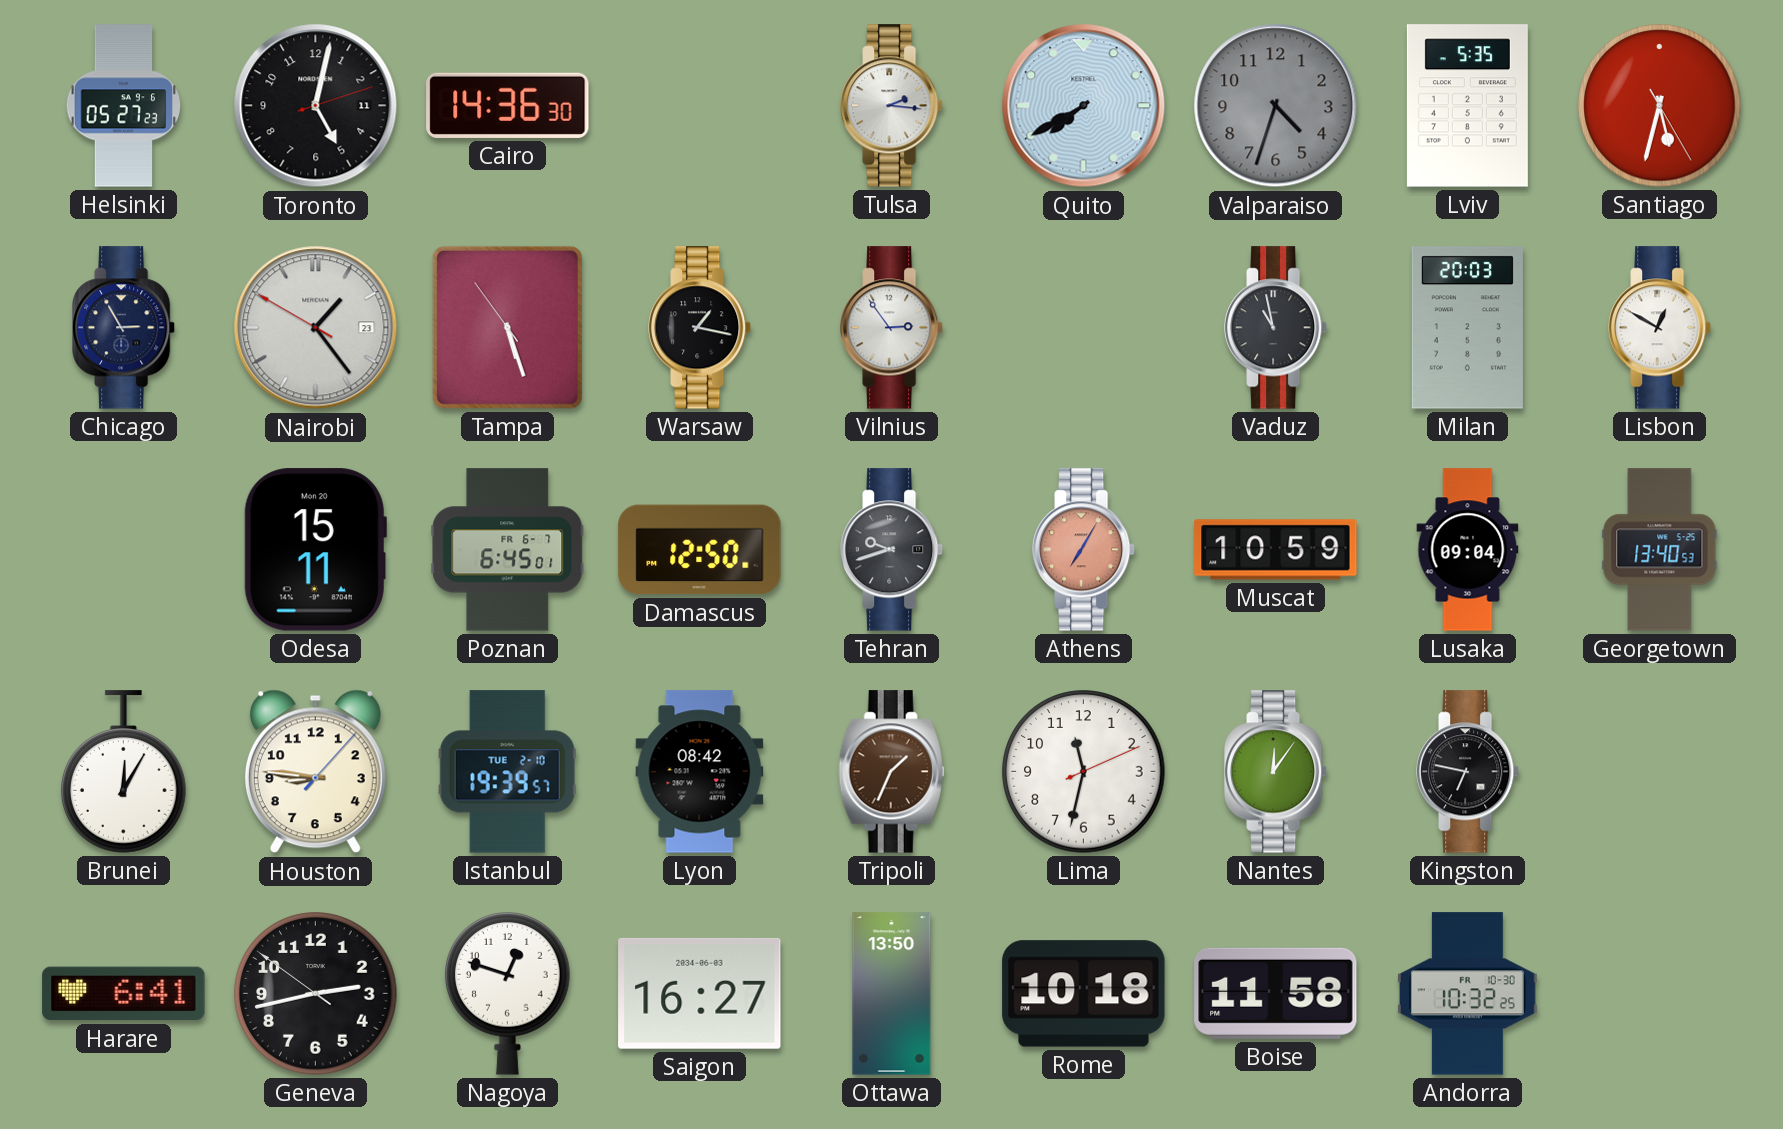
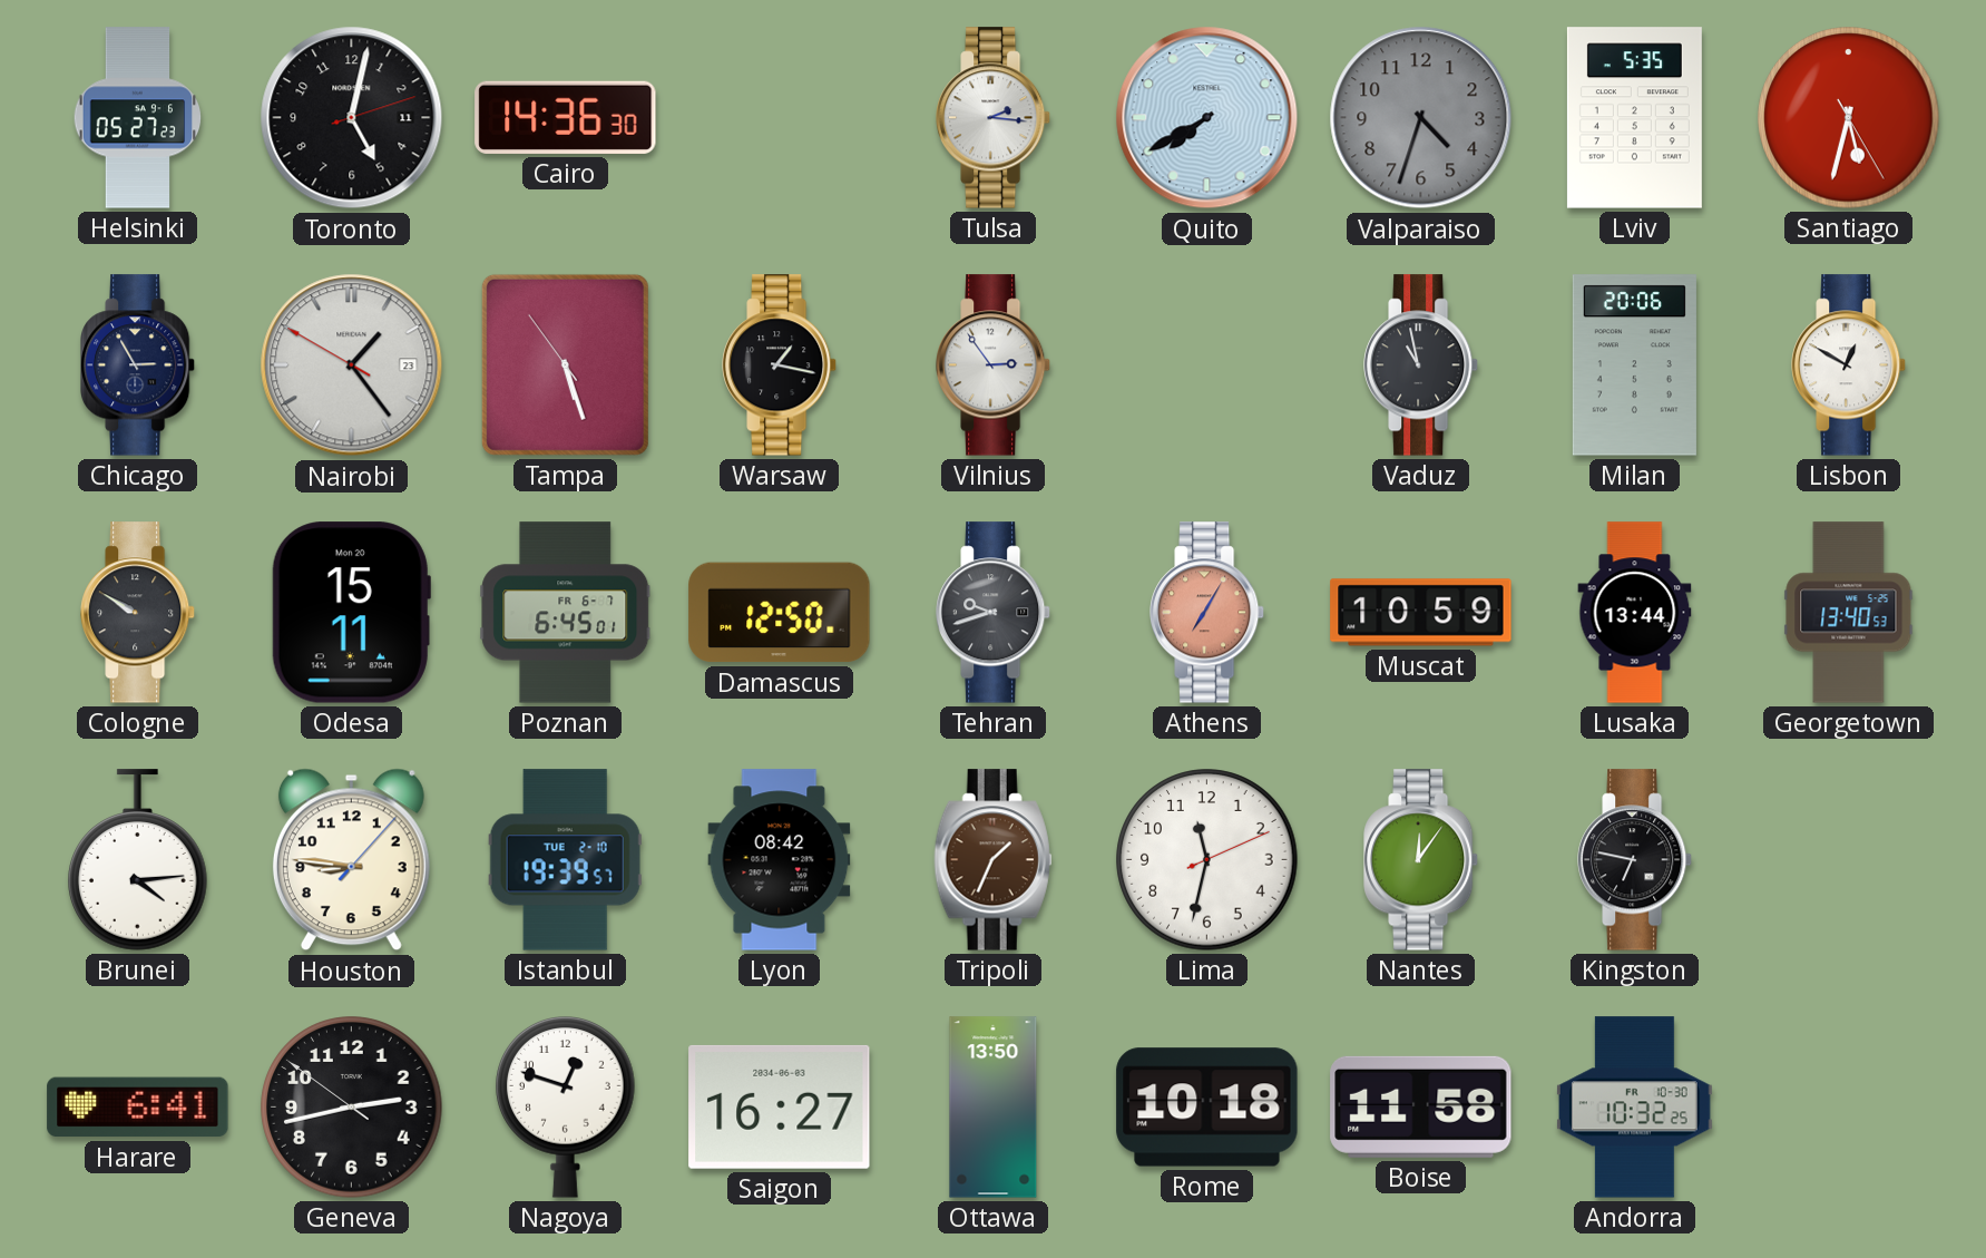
Milan: 20:03 -> 20:06 (1634, 365)
Cologne: none -> 9:50 (139, 613)
Lusaka: 09:04 -> 13:44 (1635, 613)
Brunei: 12:05 -> 4:14 (138, 860)
